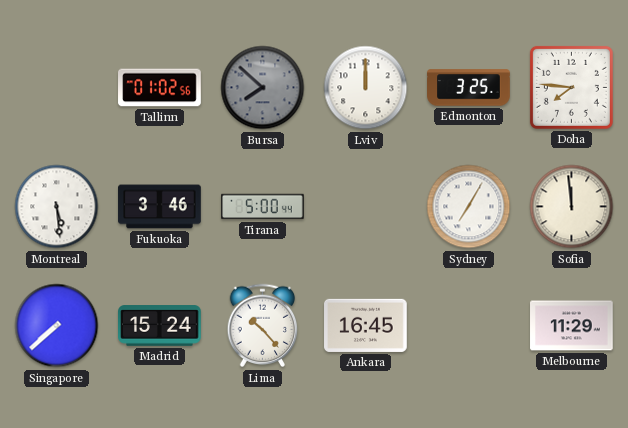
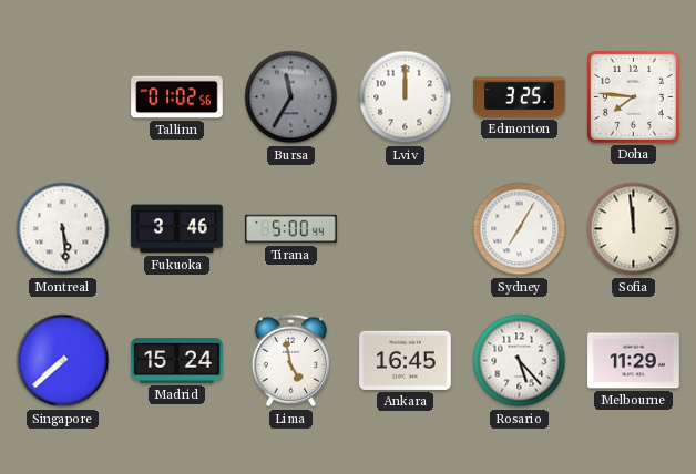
Bursa: 7:52 -> 11:35 (291, 97)
Lima: 10:23 -> 4:58 (291, 361)
Rosario: none -> 5:23 (520, 361)
